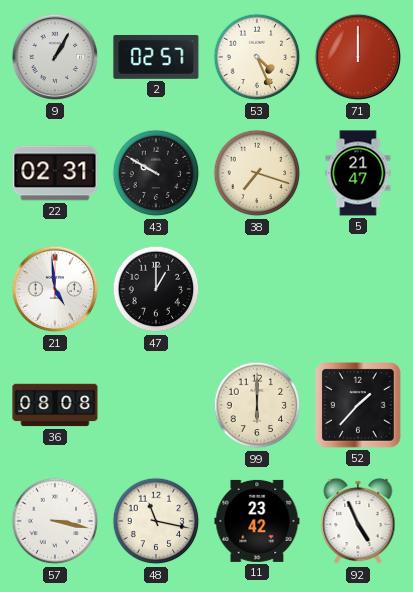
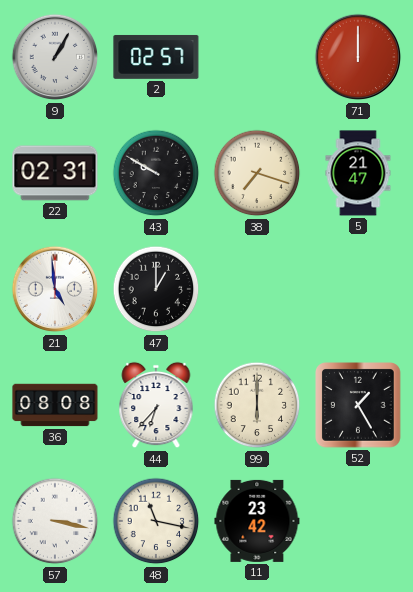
53: 4:26 -> none (257, 57)
44: none -> 6:37 (156, 405)
52: 1:37 -> 1:25 (358, 405)
92: 4:56 -> none (358, 521)
